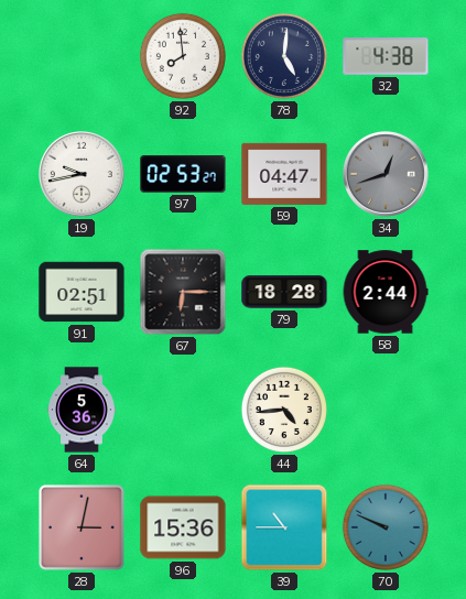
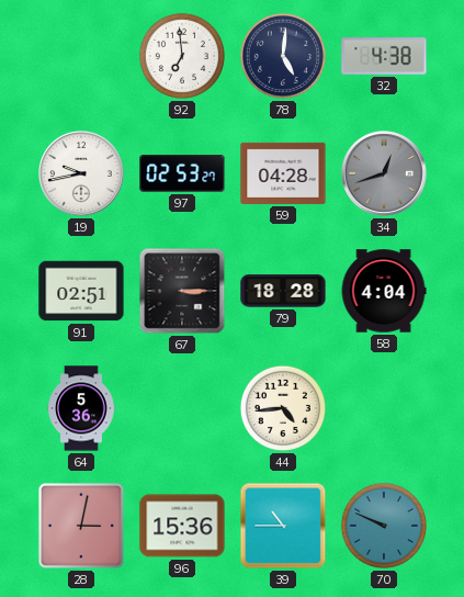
92: 7:59 -> 6:59 (182, 56)
59: 04:47 -> 04:28 (283, 173)
67: 6:15 -> 3:15 (182, 291)
58: 2:44 -> 4:04 (384, 291)
